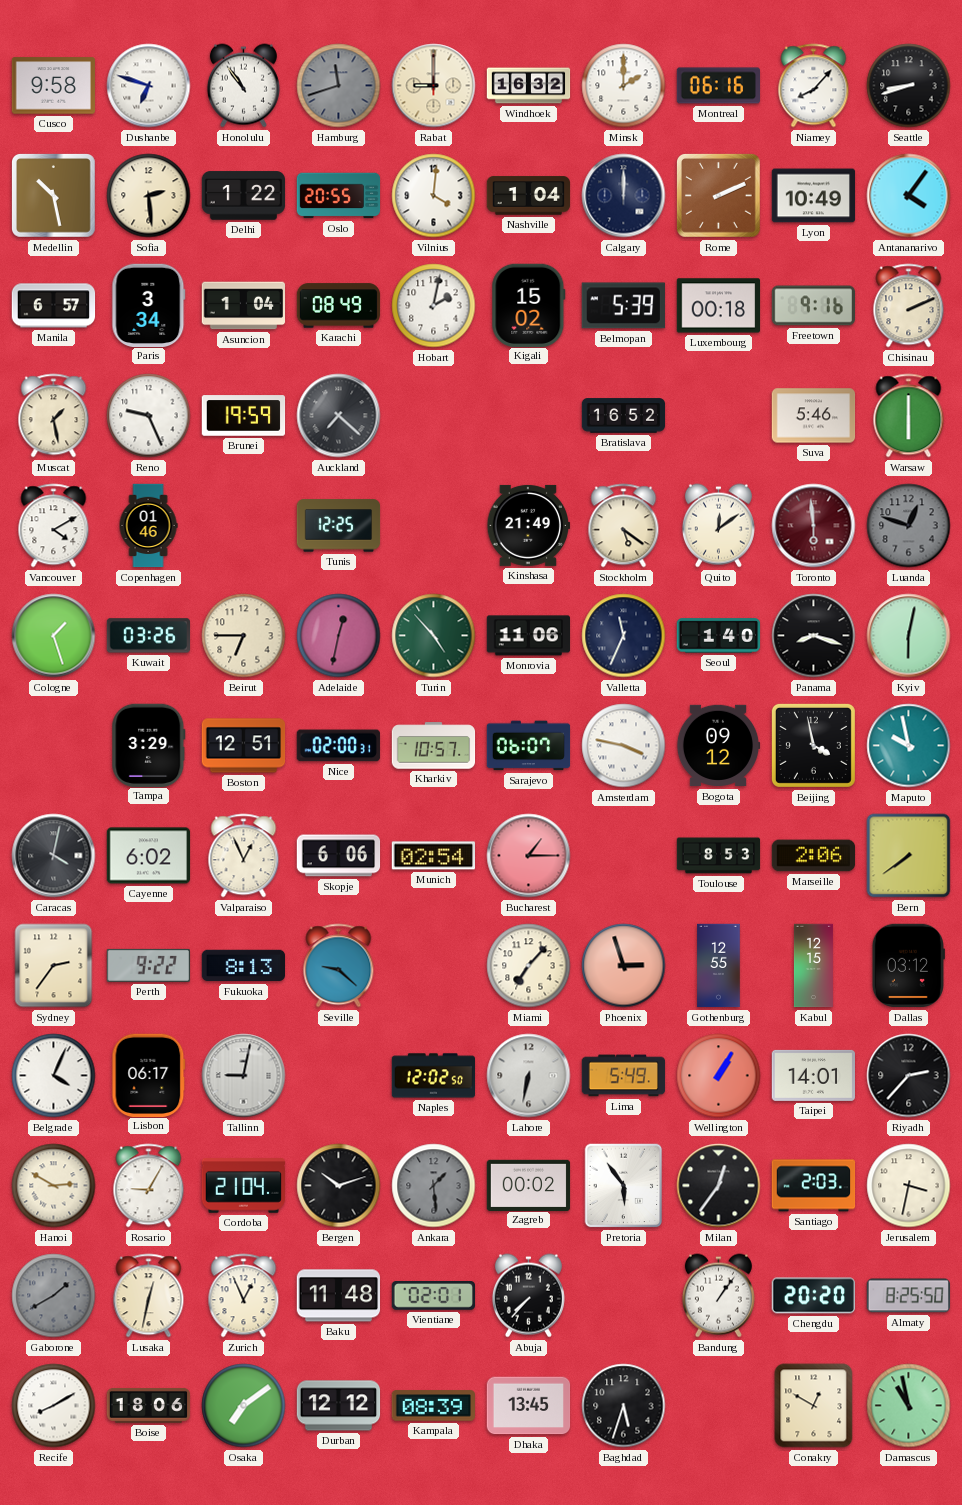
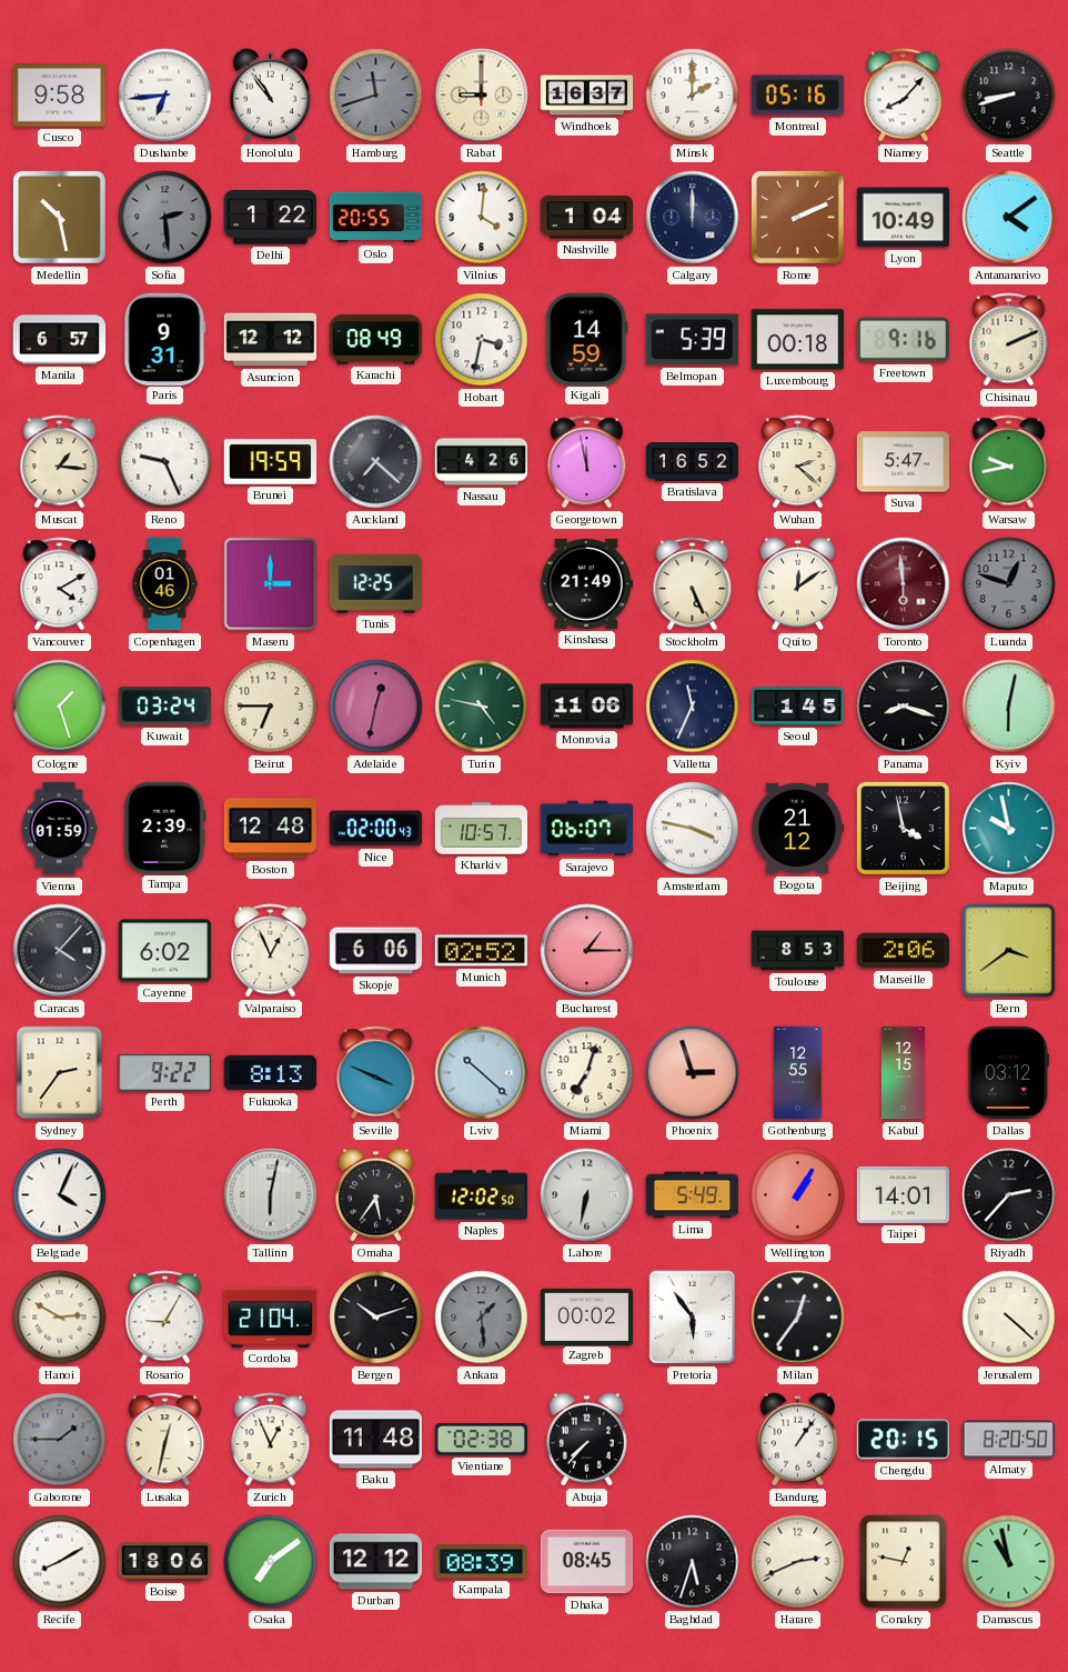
Dushanbe: 6:48 -> 6:44 (165, 96)
Windhoek: 16:32 -> 16:37 (587, 96)
Montreal: 06:16 -> 05:16 (798, 96)
Sofia dial: cream -> grey (165, 218)
Antananarivo: 4:06 -> 4:09 (1009, 218)
Paris: 3:34 -> 9:31 (165, 339)
Asuncion: 1:04 -> 12:12 (271, 340)
Hobart: 2:02 -> 3:32 (482, 340)
Kigali: 15:02 -> 14:59 (587, 339)
Muscat: 1:28 -> 1:16 (60, 462)
Nassau: none -> 4:26 (482, 462)
Georgetown: none -> 11:58 (587, 462)
Wuhan: none -> 2:22 (798, 462)
Suva: 5:46 -> 5:47 (904, 462)
Warsaw: 6:00 -> 9:43 (1009, 462)
Maseru: none -> 3:00 (271, 584)
Stockholm: 5:21 -> 5:26 (693, 584)
Kuwait: 03:26 -> 03:24 (164, 707)
Turin: 4:53 -> 4:47 (482, 707)
Seoul: 1:40 -> 1:45 (798, 707)
Vienna: none -> 01:59 (59, 829)
Tampa: 3:29 -> 2:39 (165, 828)
Boston: 12:51 -> 12:48 (271, 829)
Nice: 02:00:31 -> 02:00:43 (375, 829)
Bogota: 09:12 -> 21:12 (797, 829)
Caracas: 4:02 -> 4:07 (60, 951)
Munich: 02:54 -> 02:52 (481, 951)
Bern: 7:39 -> 3:39 (1009, 951)
Seville: 9:22 -> 3:49 (376, 1073)
Lviv: none -> 10:22 (482, 1073)
Miami: 7:07 -> 7:03 (587, 1073)
Lisbon: 06:17 -> none (149, 1075)
Tallinn: 9:02 -> 6:02 (271, 1195)
Omaha: none -> 5:36 (375, 1195)
Santiago: 2:03 -> none (814, 1186)
Jerusalem: 3:32 -> 4:22 (1009, 1318)
Gaborone: 1:40 -> 1:45 (60, 1440)
Vientiane: 02:01 -> 02:38 (481, 1440)
Chengdu: 20:20 -> 20:15 (903, 1440)
Almaty: 8:25 -> 8:20 (1008, 1440)
Dhaka: 13:45 -> 08:45 (587, 1562)
Harare: none -> 2:41 (798, 1562)
Conakry: 12:50 -> 12:47 (904, 1562)
